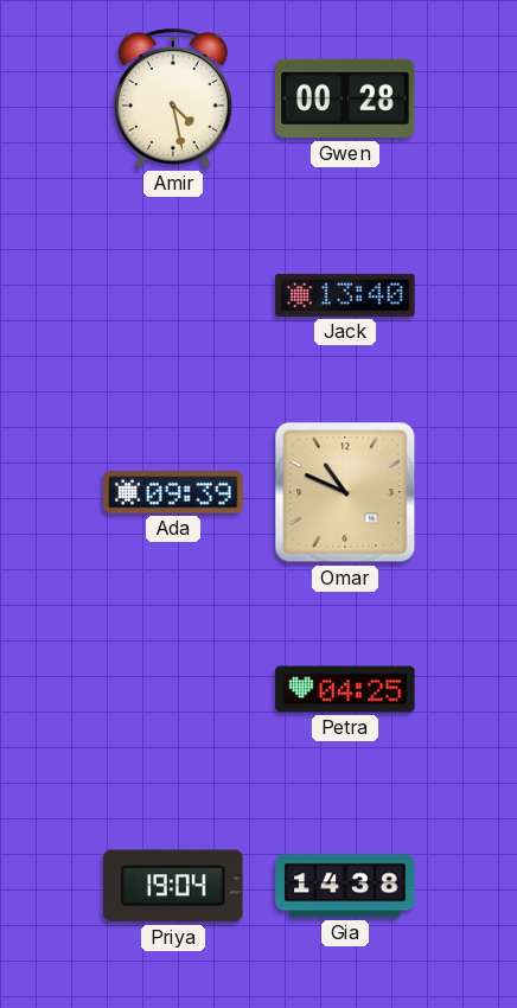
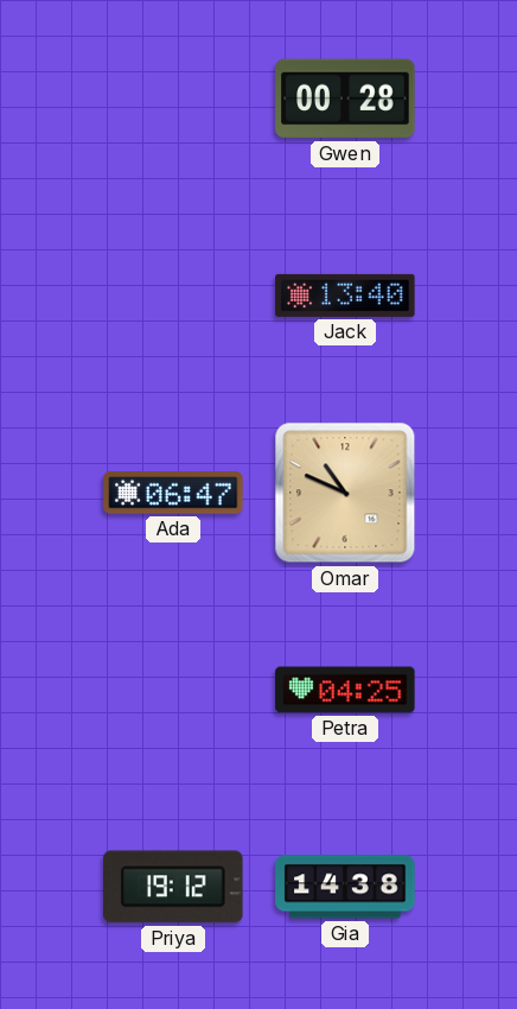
Amir: 4:28 -> none (173, 98)
Ada: 09:39 -> 06:47 (173, 493)
Priya: 19:04 -> 19:12 (173, 887)
